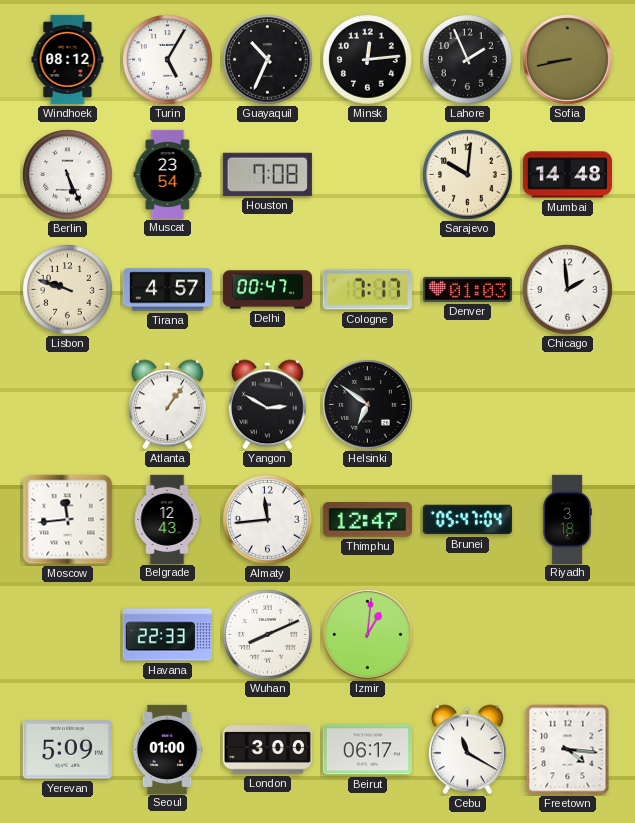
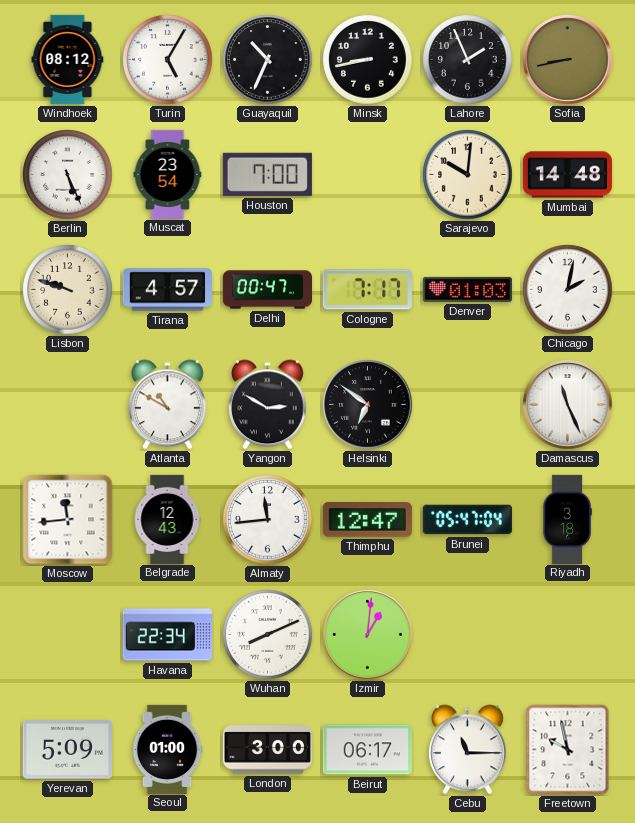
Minsk: 12:14 -> 8:43 (368, 60)
Houston: 7:08 -> 7:00 (267, 174)
Chicago: 1:59 -> 2:02 (568, 290)
Atlanta: 1:06 -> 10:50 (167, 405)
Damascus: none -> 11:26 (568, 405)
Havana: 22:33 -> 22:34 (167, 635)
Cebu: 11:20 -> 11:15 (467, 750)
Freetown: 4:16 -> 9:58 (568, 750)
